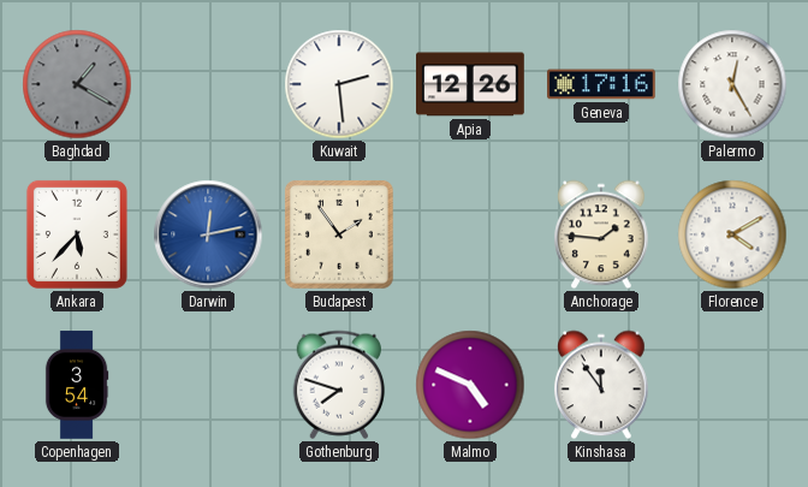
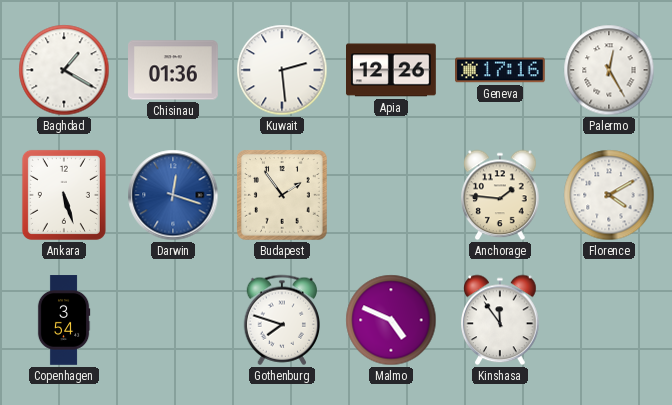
Baghdad dial: grey -> white (64, 70)
Chisinau: none -> 01:36 (174, 70)
Ankara: 5:37 -> 5:27 (64, 195)
Darwin: 12:13 -> 12:18 (173, 195)
